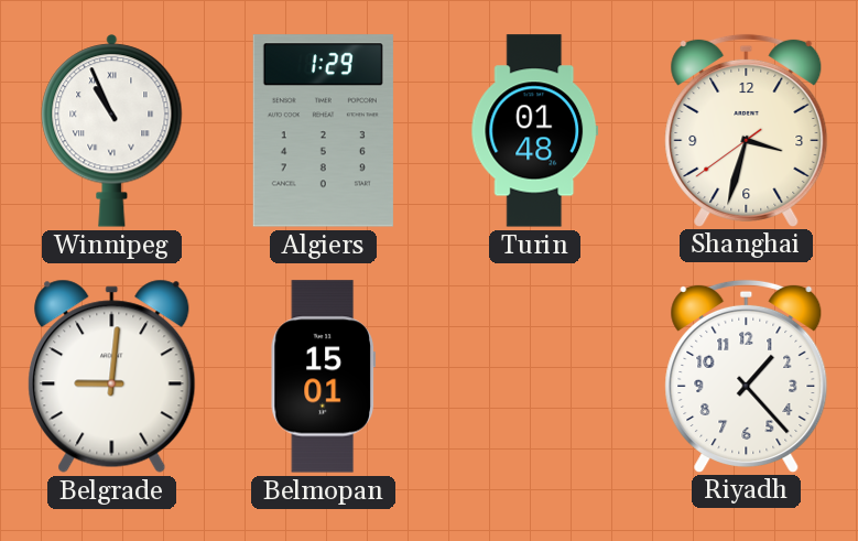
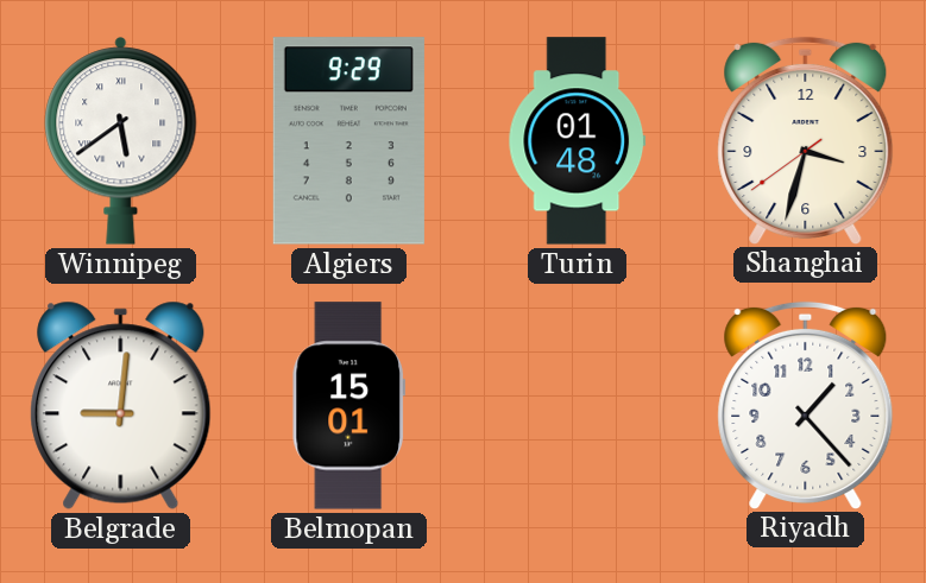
Winnipeg: 10:56 -> 5:39 (121, 141)
Algiers: 1:29 -> 9:29 (348, 141)
